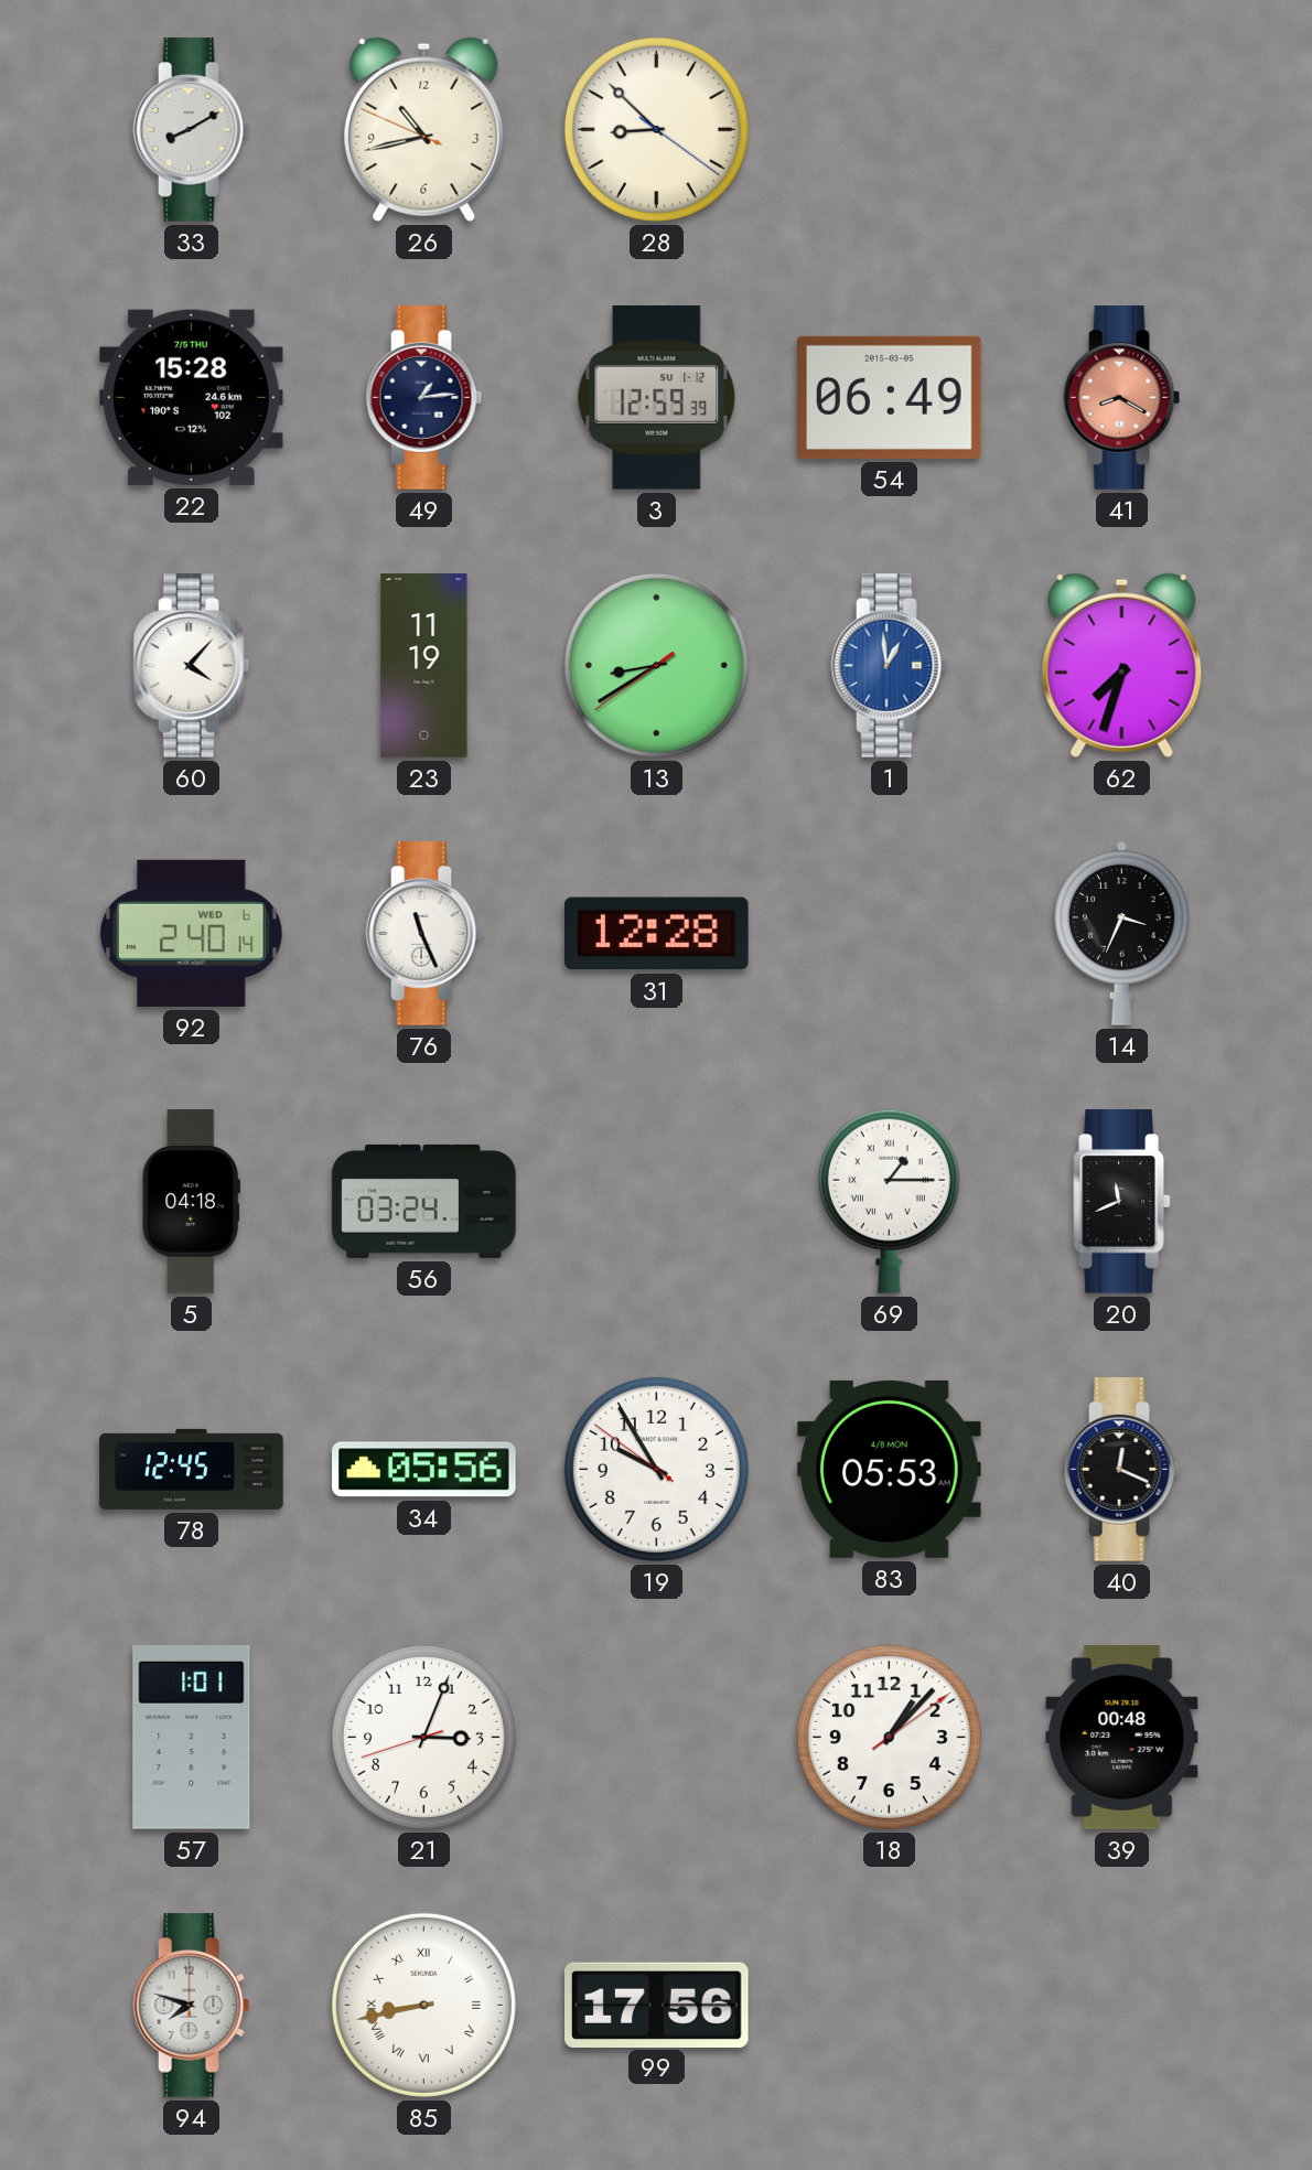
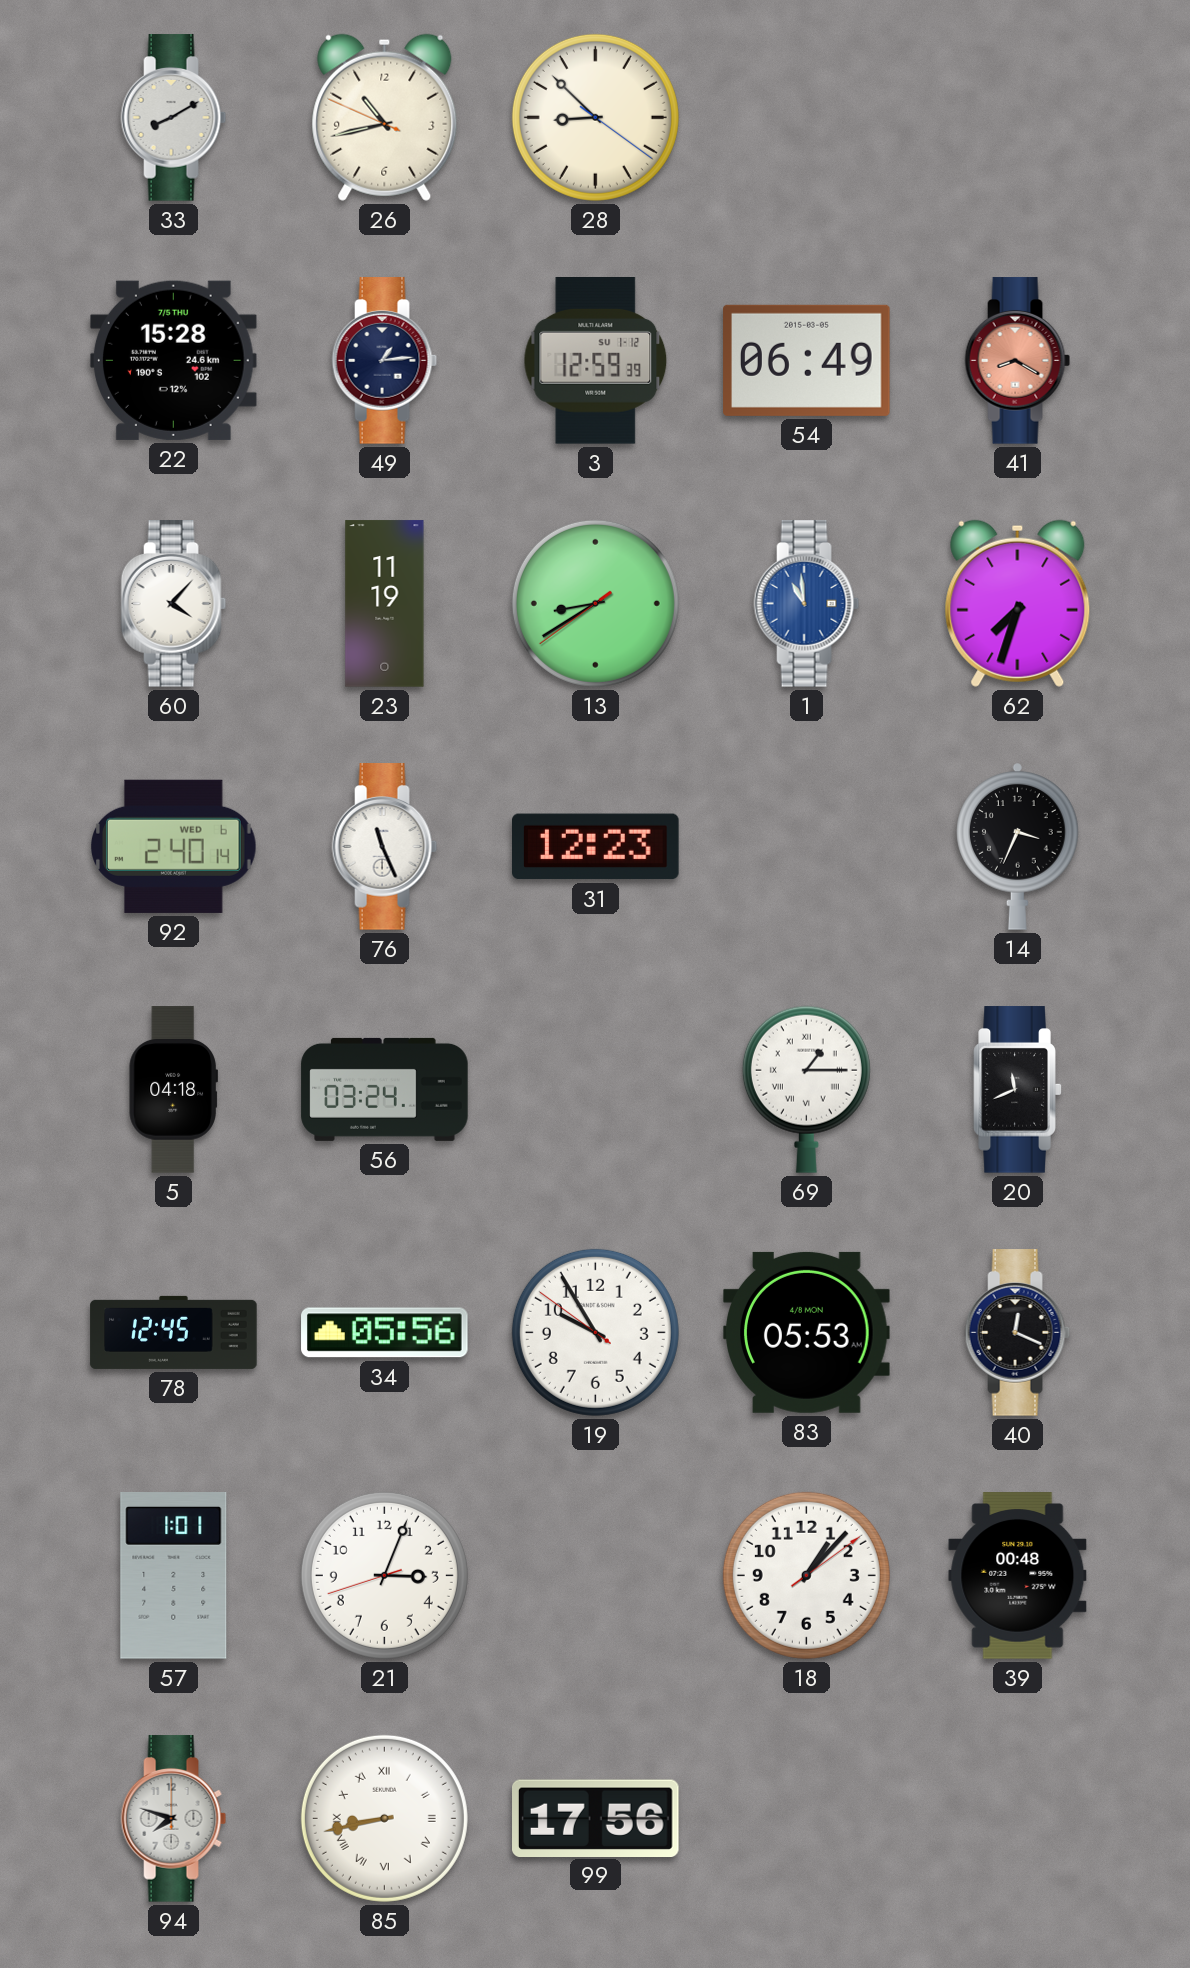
1: 12:59 -> 10:59 (807, 604)
31: 12:28 -> 12:23 (596, 847)
